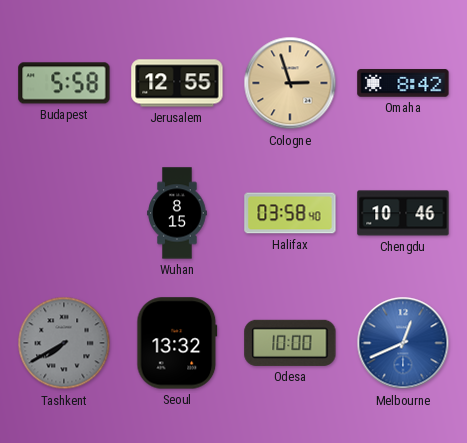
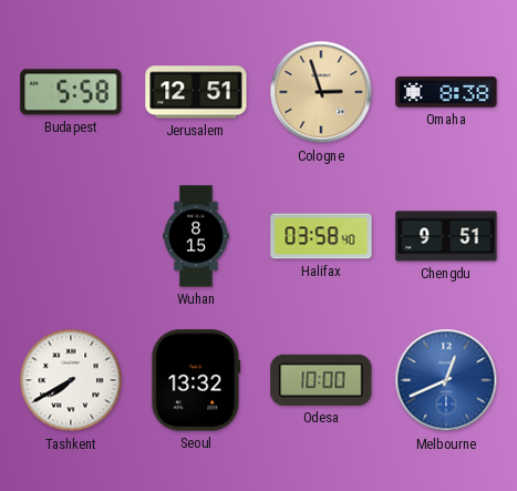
Jerusalem: 12:55 -> 12:51 (196, 92)
Omaha: 8:42 -> 8:38 (446, 92)
Chengdu: 10:46 -> 9:51 (446, 236)
Tashkent dial: grey -> white (71, 380)
